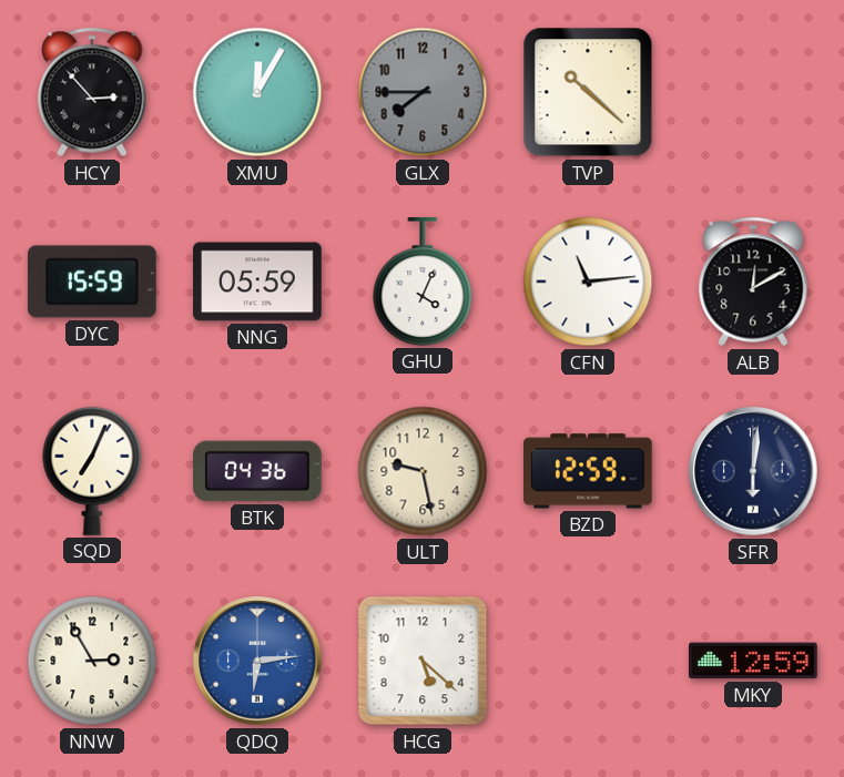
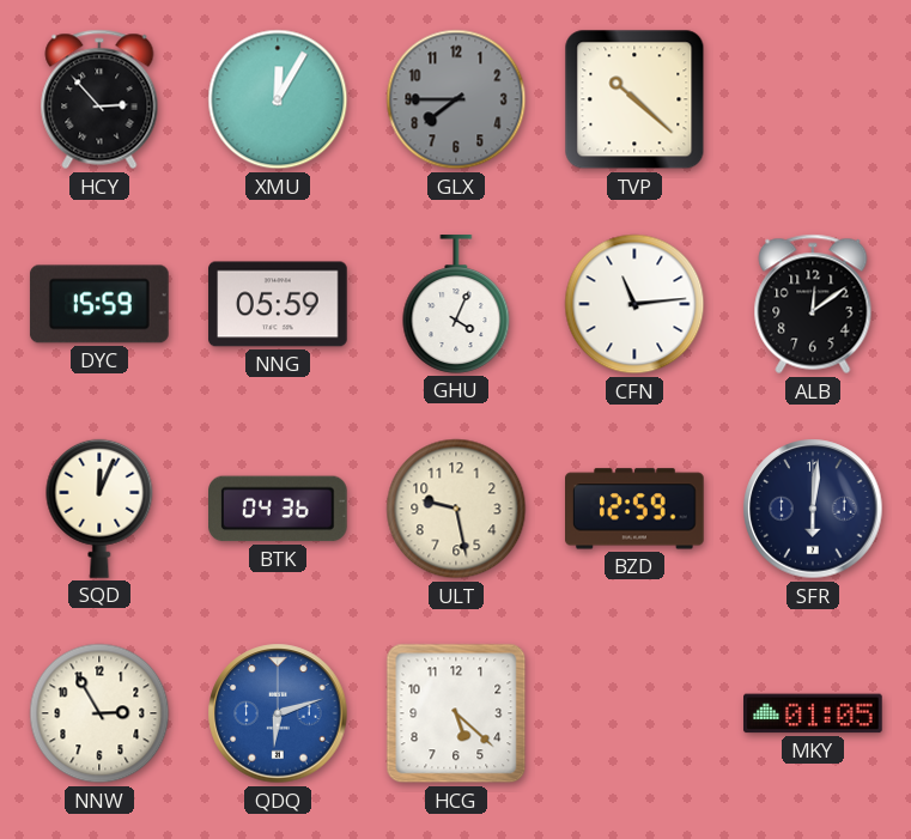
ALB: 12:10 -> 12:09 (813, 304)
SQD: 7:04 -> 12:04 (99, 509)
QDQ: 6:14 -> 6:12 (278, 713)
MKY: 12:59 -> 01:05 (814, 713)
